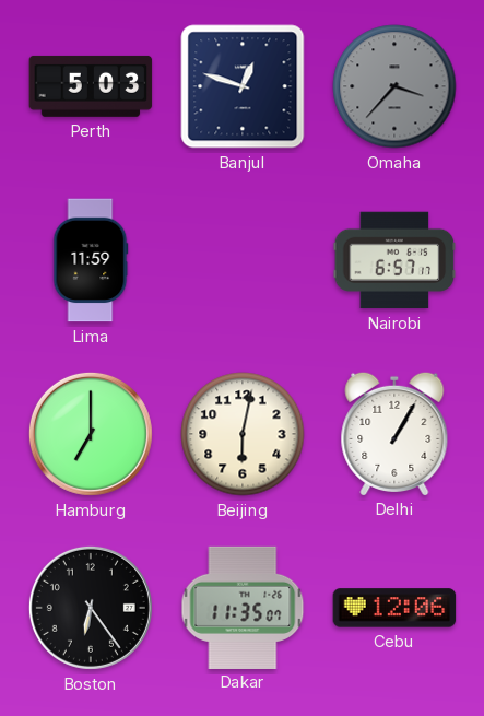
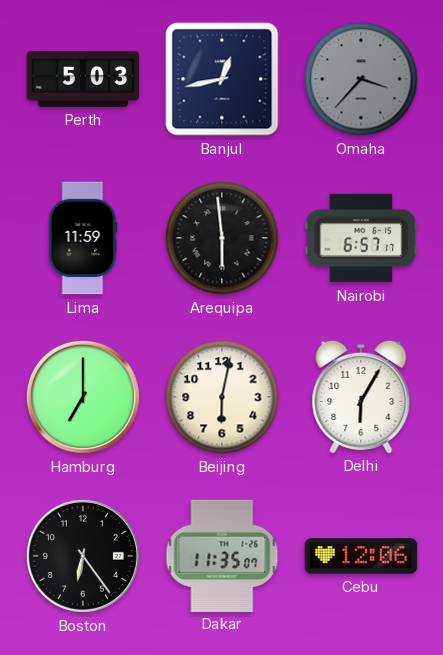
Banjul: 12:48 -> 12:43 (222, 79)
Arequipa: none -> 5:59 (222, 238)
Delhi: 1:05 -> 6:05 (361, 396)
